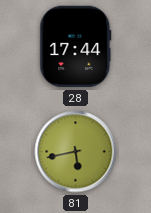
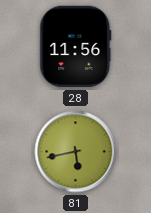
28: 17:44 -> 11:56 (76, 47)
